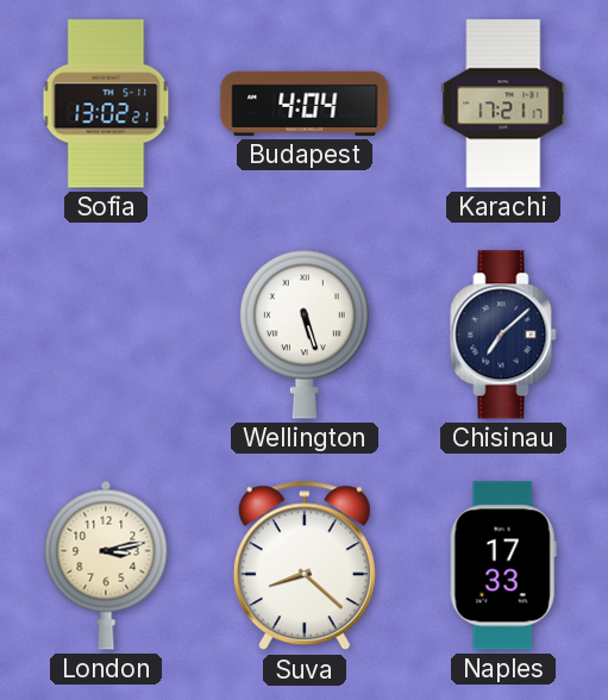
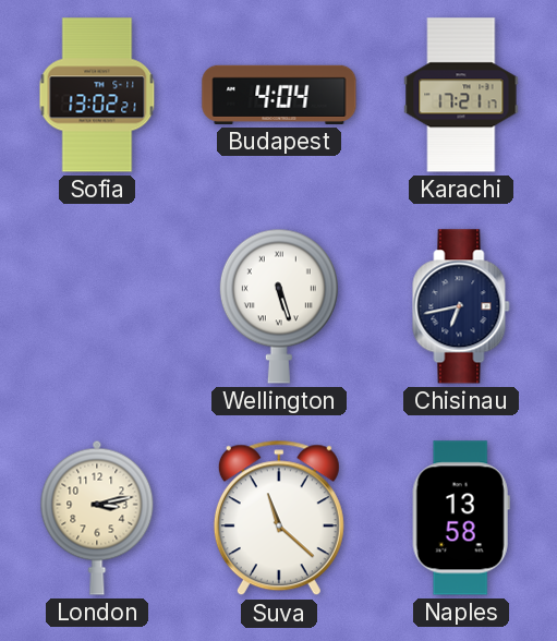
Chisinau: 7:08 -> 6:43 (461, 306)
Suva: 8:22 -> 11:22 (279, 518)
Naples: 17:33 -> 13:58 (461, 518)
